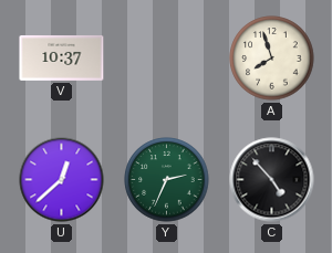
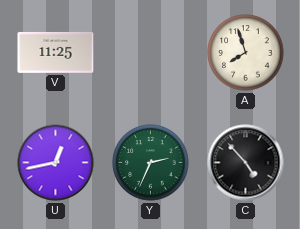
V: 10:37 -> 11:25 (56, 53)
U: 12:38 -> 12:43 (56, 163)
